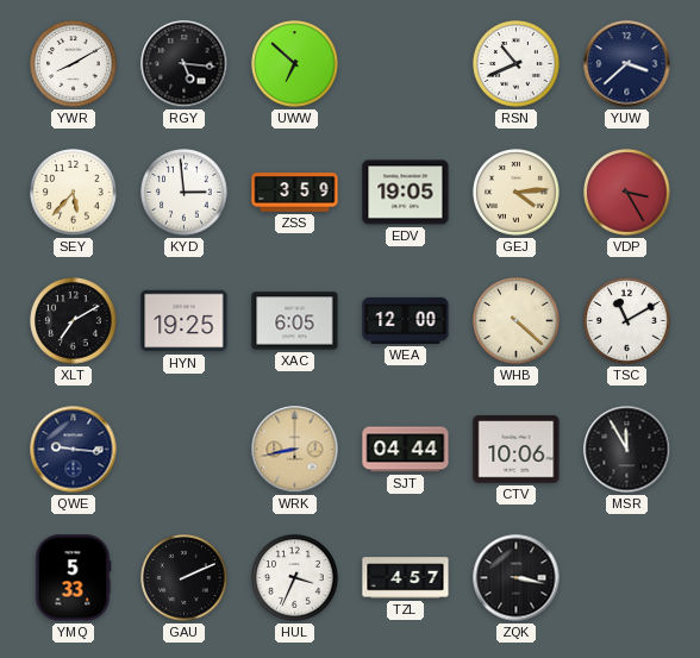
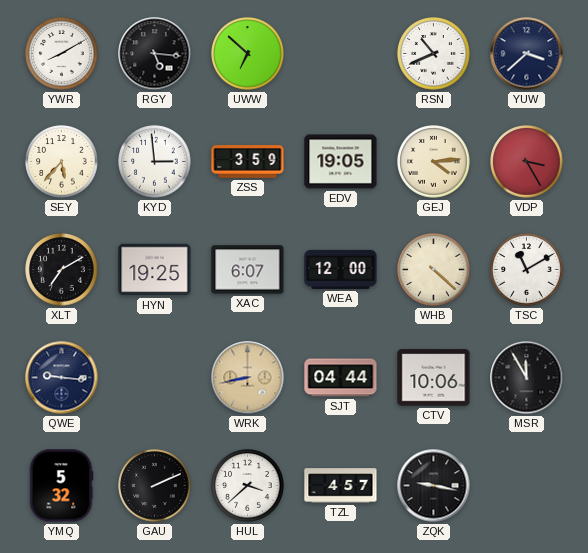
XAC: 6:05 -> 6:07 (248, 270)
YMQ: 5:33 -> 5:32 (61, 486)
HUL: 3:34 -> 3:38 (248, 486)
ZQK: 3:17 -> 9:17 (434, 486)
